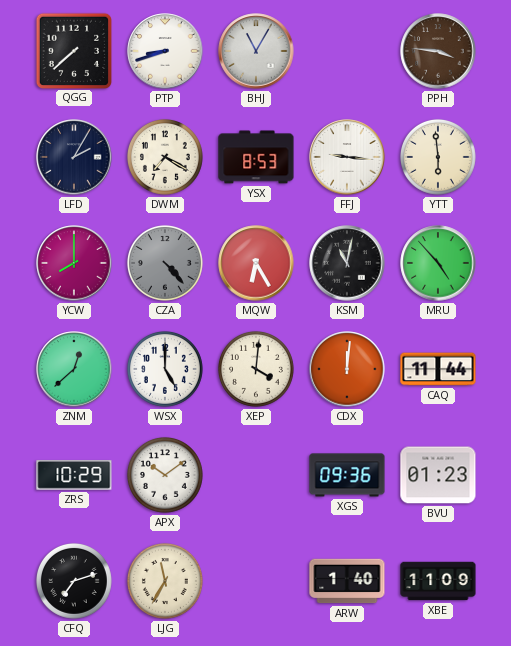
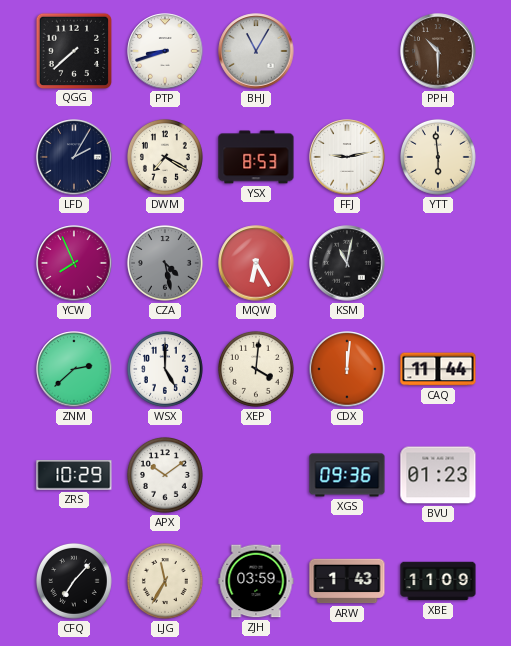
PPH: 3:46 -> 10:30 (438, 51)
FFJ: 9:16 -> 9:13 (347, 157)
YCW: 8:00 -> 7:56 (74, 263)
CZA: 4:23 -> 4:28 (165, 263)
MRU: 4:53 -> none (438, 263)
ZNM: 12:38 -> 2:38 (74, 369)
CFQ: 7:12 -> 7:07 (74, 581)
ZJH: none -> 03:59 (256, 581)
ARW: 1:40 -> 1:43 (347, 581)
